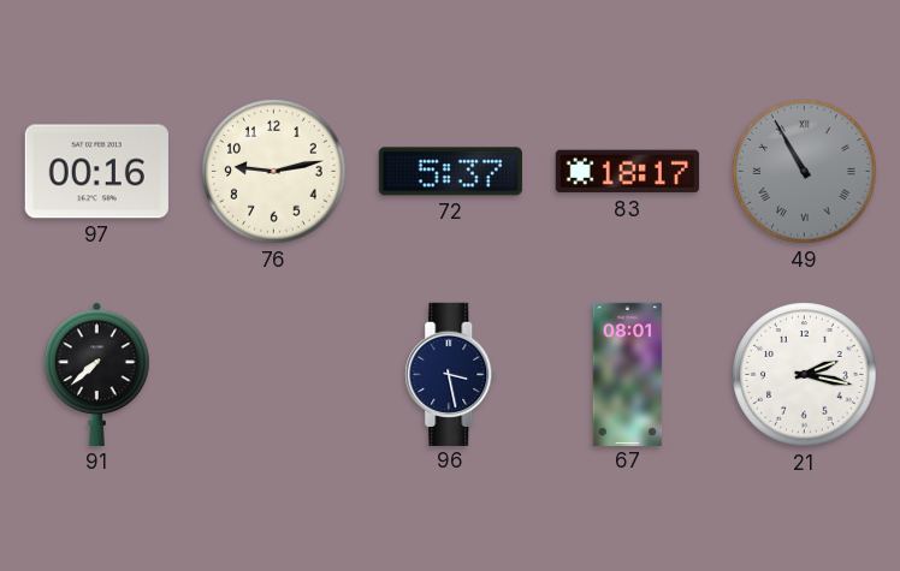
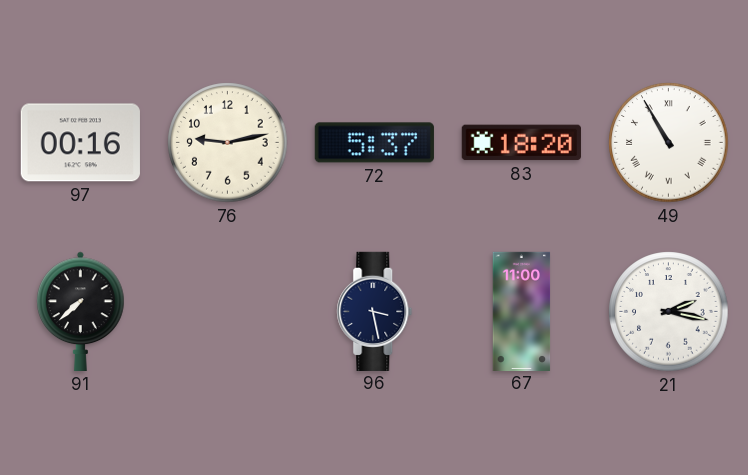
83: 18:17 -> 18:20 (521, 143)
49 dial: grey -> white (669, 143)
67: 08:01 -> 11:00 (522, 311)
